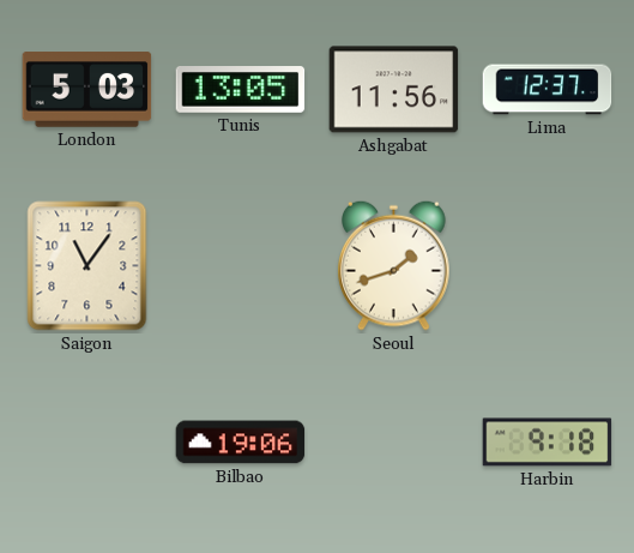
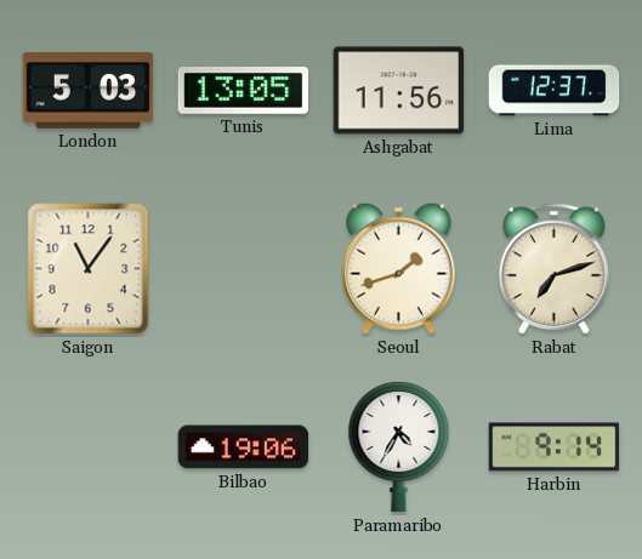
Rabat: none -> 7:12 (553, 269)
Paramaribo: none -> 4:35 (399, 447)
Harbin: 9:18 -> 9:14 (555, 447)
